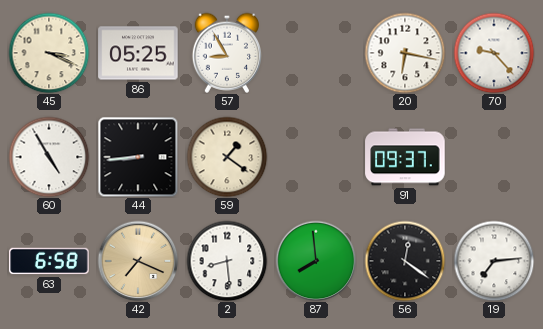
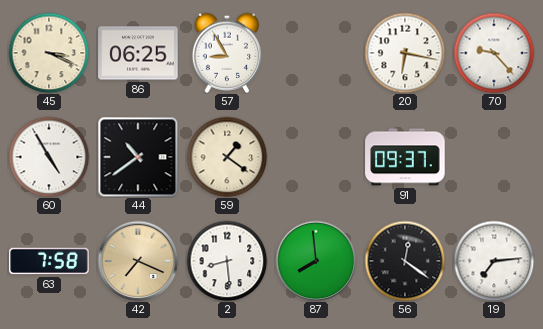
86: 05:25 -> 06:25 (138, 53)
44: 8:44 -> 10:39 (138, 157)
63: 6:58 -> 7:58 (49, 261)
